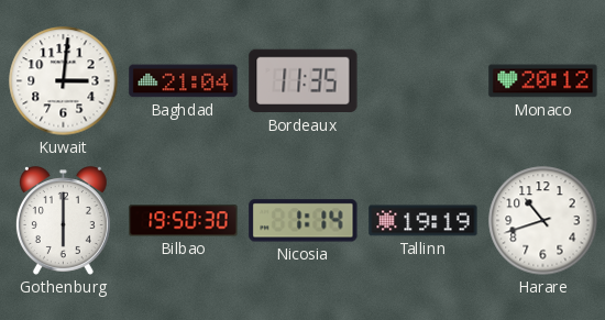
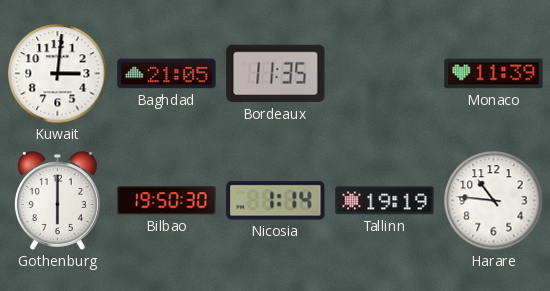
Baghdad: 21:04 -> 21:05 (167, 74)
Monaco: 20:12 -> 11:39 (494, 74)
Harare: 10:42 -> 10:46 (494, 201)
